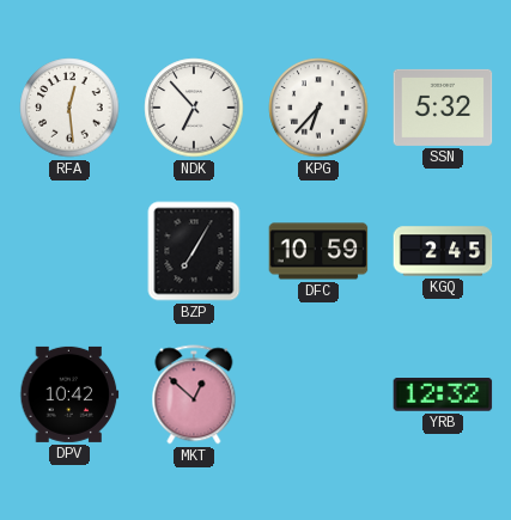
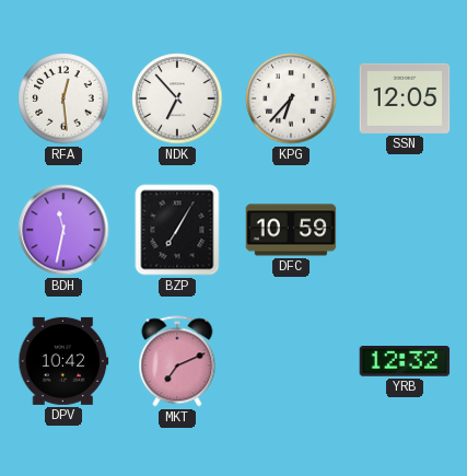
SSN: 5:32 -> 12:05 (405, 98)
BDH: none -> 11:32 (63, 230)
KGQ: 2:45 -> none (443, 251)
MKT: 12:52 -> 7:11 (177, 361)
